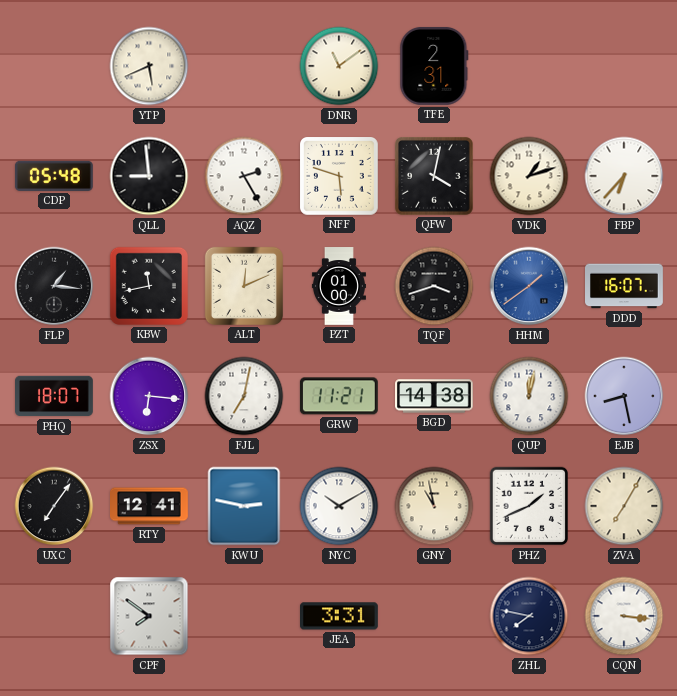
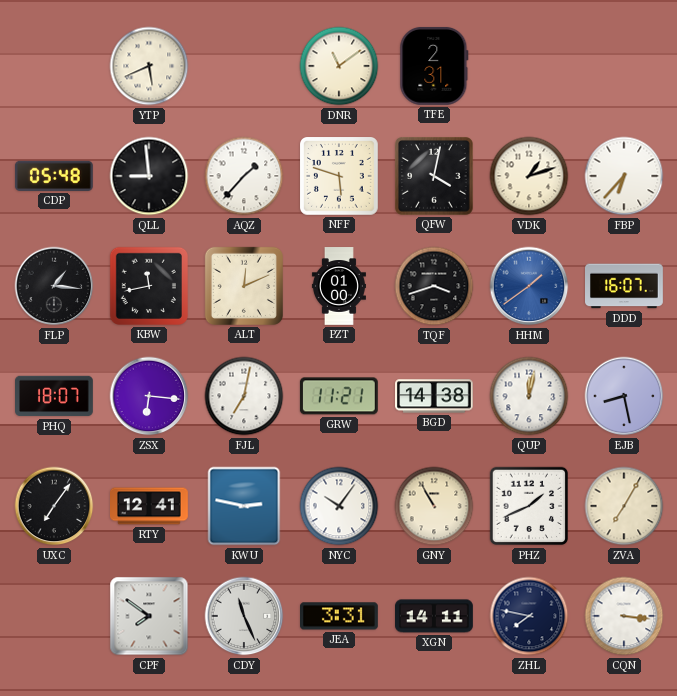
AQZ: 2:25 -> 1:37 (244, 176)
NYC: 10:10 -> 10:06 (339, 506)
GNY: 10:58 -> 10:55 (434, 506)
CDY: none -> 11:26 (244, 616)
XGN: none -> 14:11 (435, 616)
